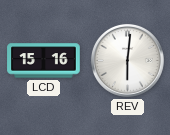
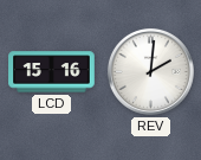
REV: 6:01 -> 2:01 (150, 71)
